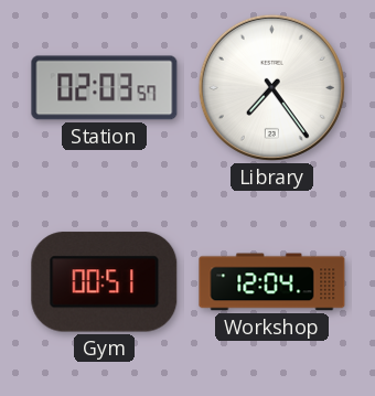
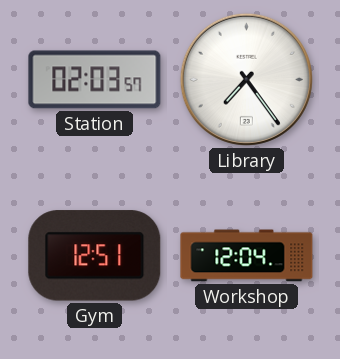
Gym: 00:51 -> 12:51 (95, 256)
